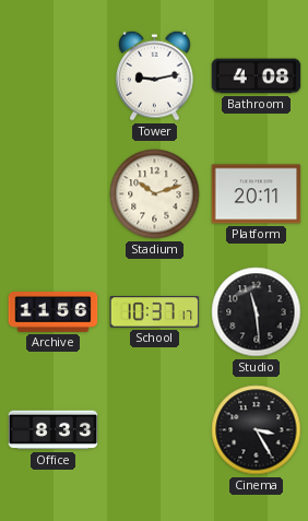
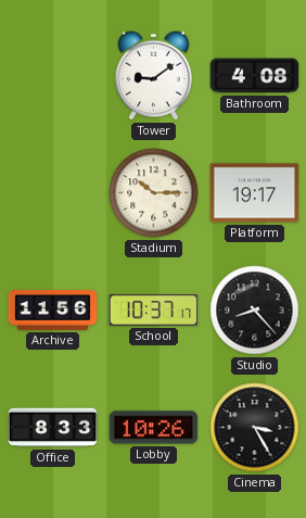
Tower: 9:13 -> 9:09 (154, 75)
Stadium: 10:12 -> 10:15 (154, 193)
Platform: 20:11 -> 19:17 (255, 193)
Studio: 11:29 -> 8:23 (255, 311)
Lobby: none -> 10:26 (154, 428)
